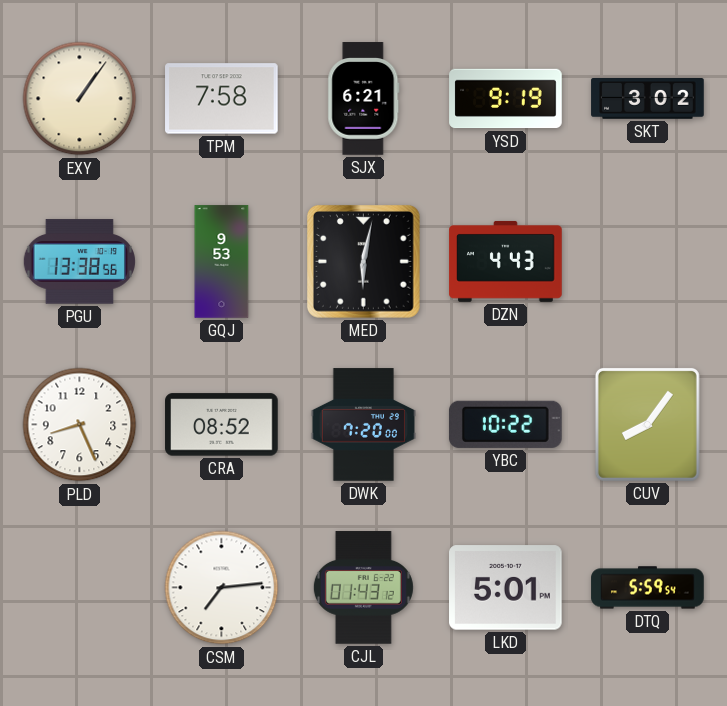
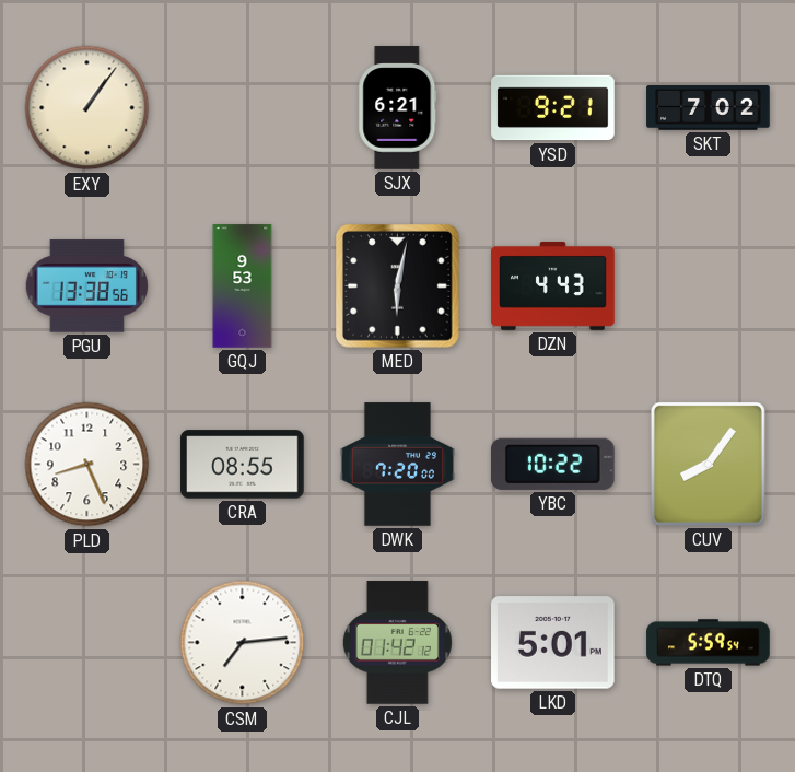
TPM: 7:58 -> none (222, 99)
YSD: 9:19 -> 9:21 (553, 108)
SKT: 3:02 -> 7:02 (709, 108)
CRA: 08:52 -> 08:55 (243, 465)
CJL: 01:43 -> 01:42 (397, 643)
